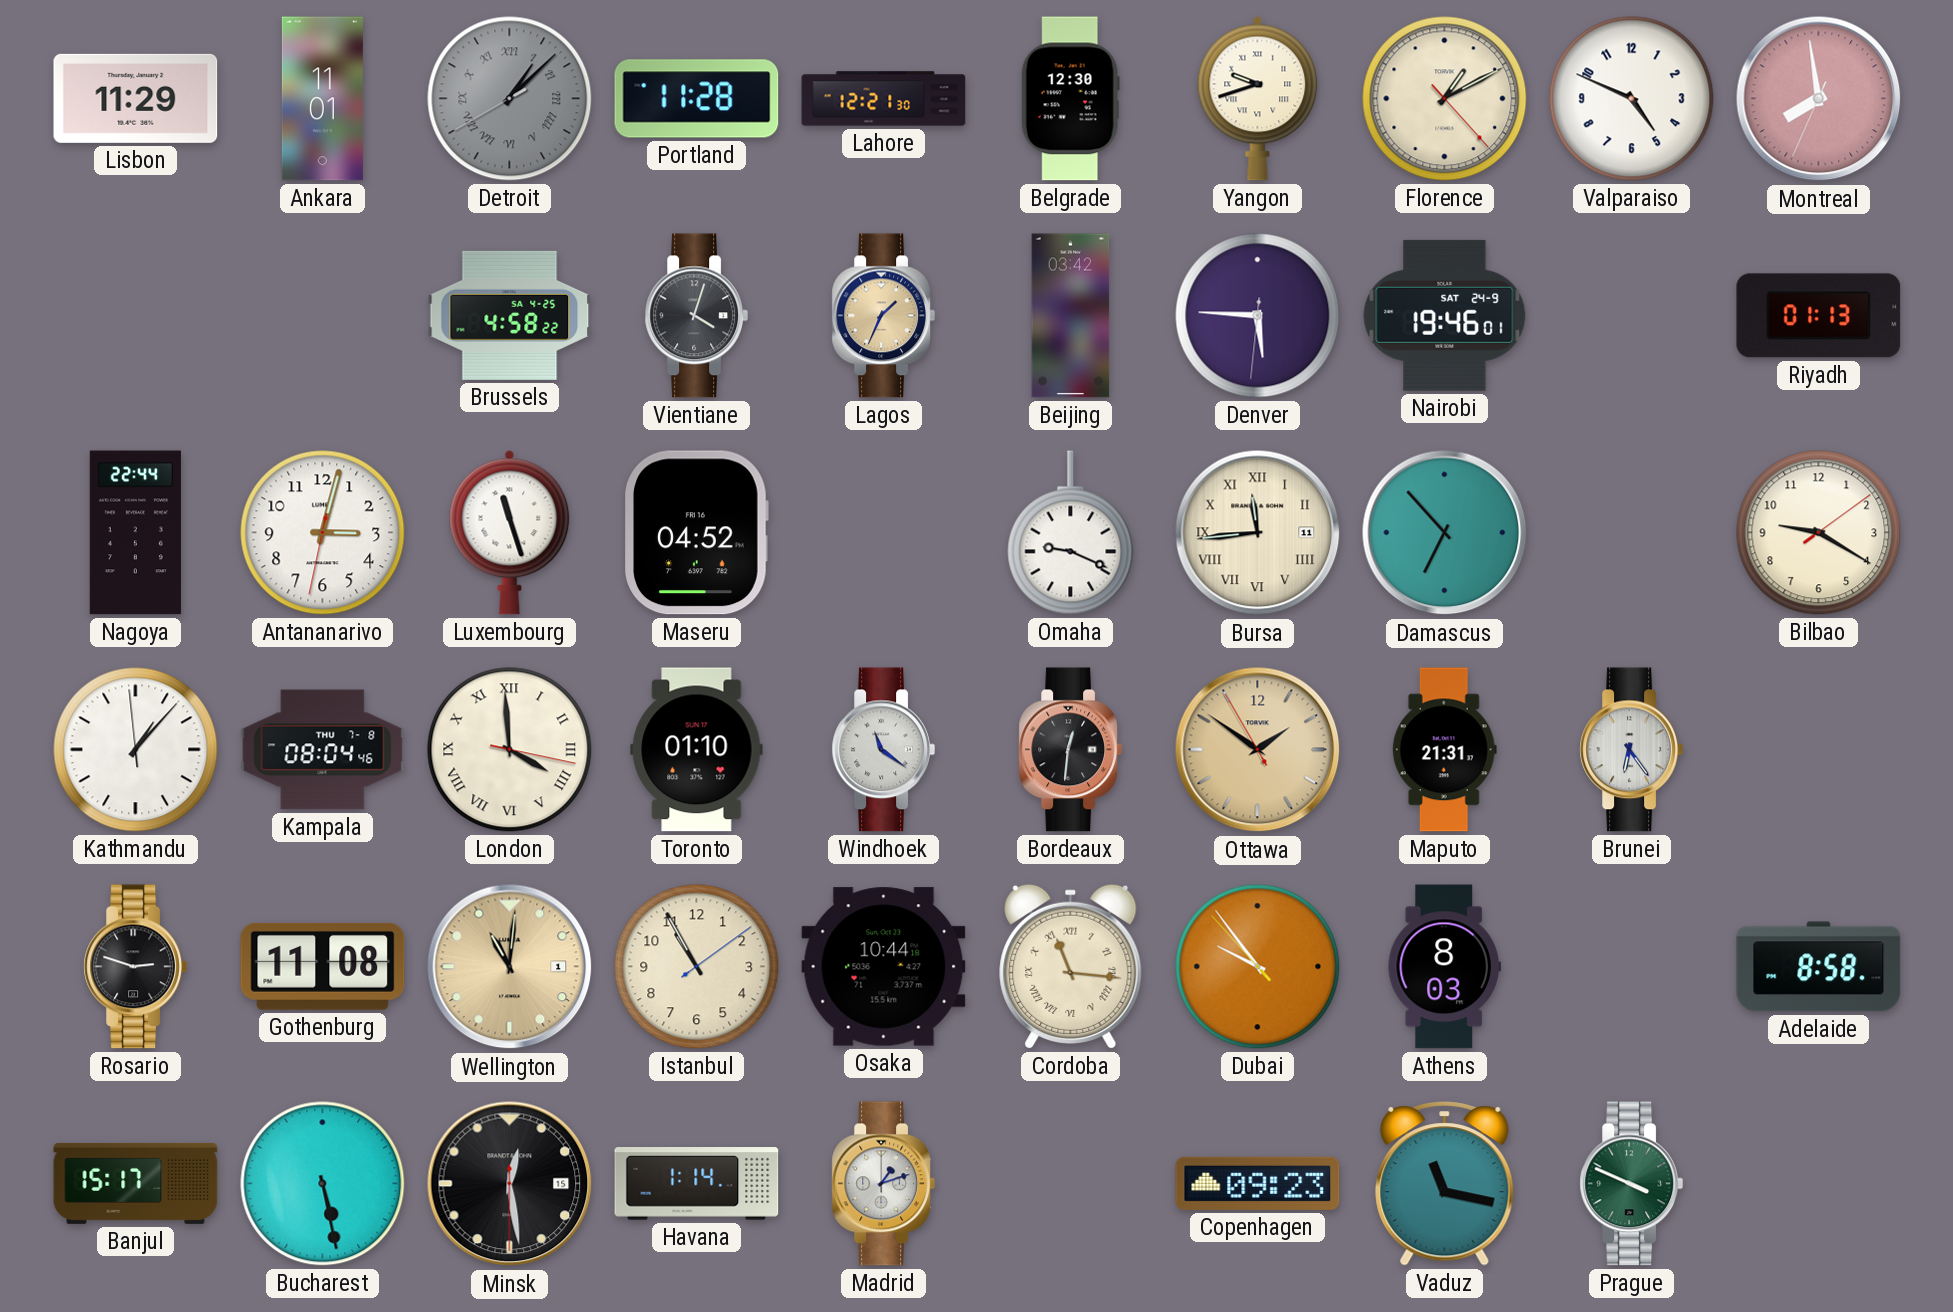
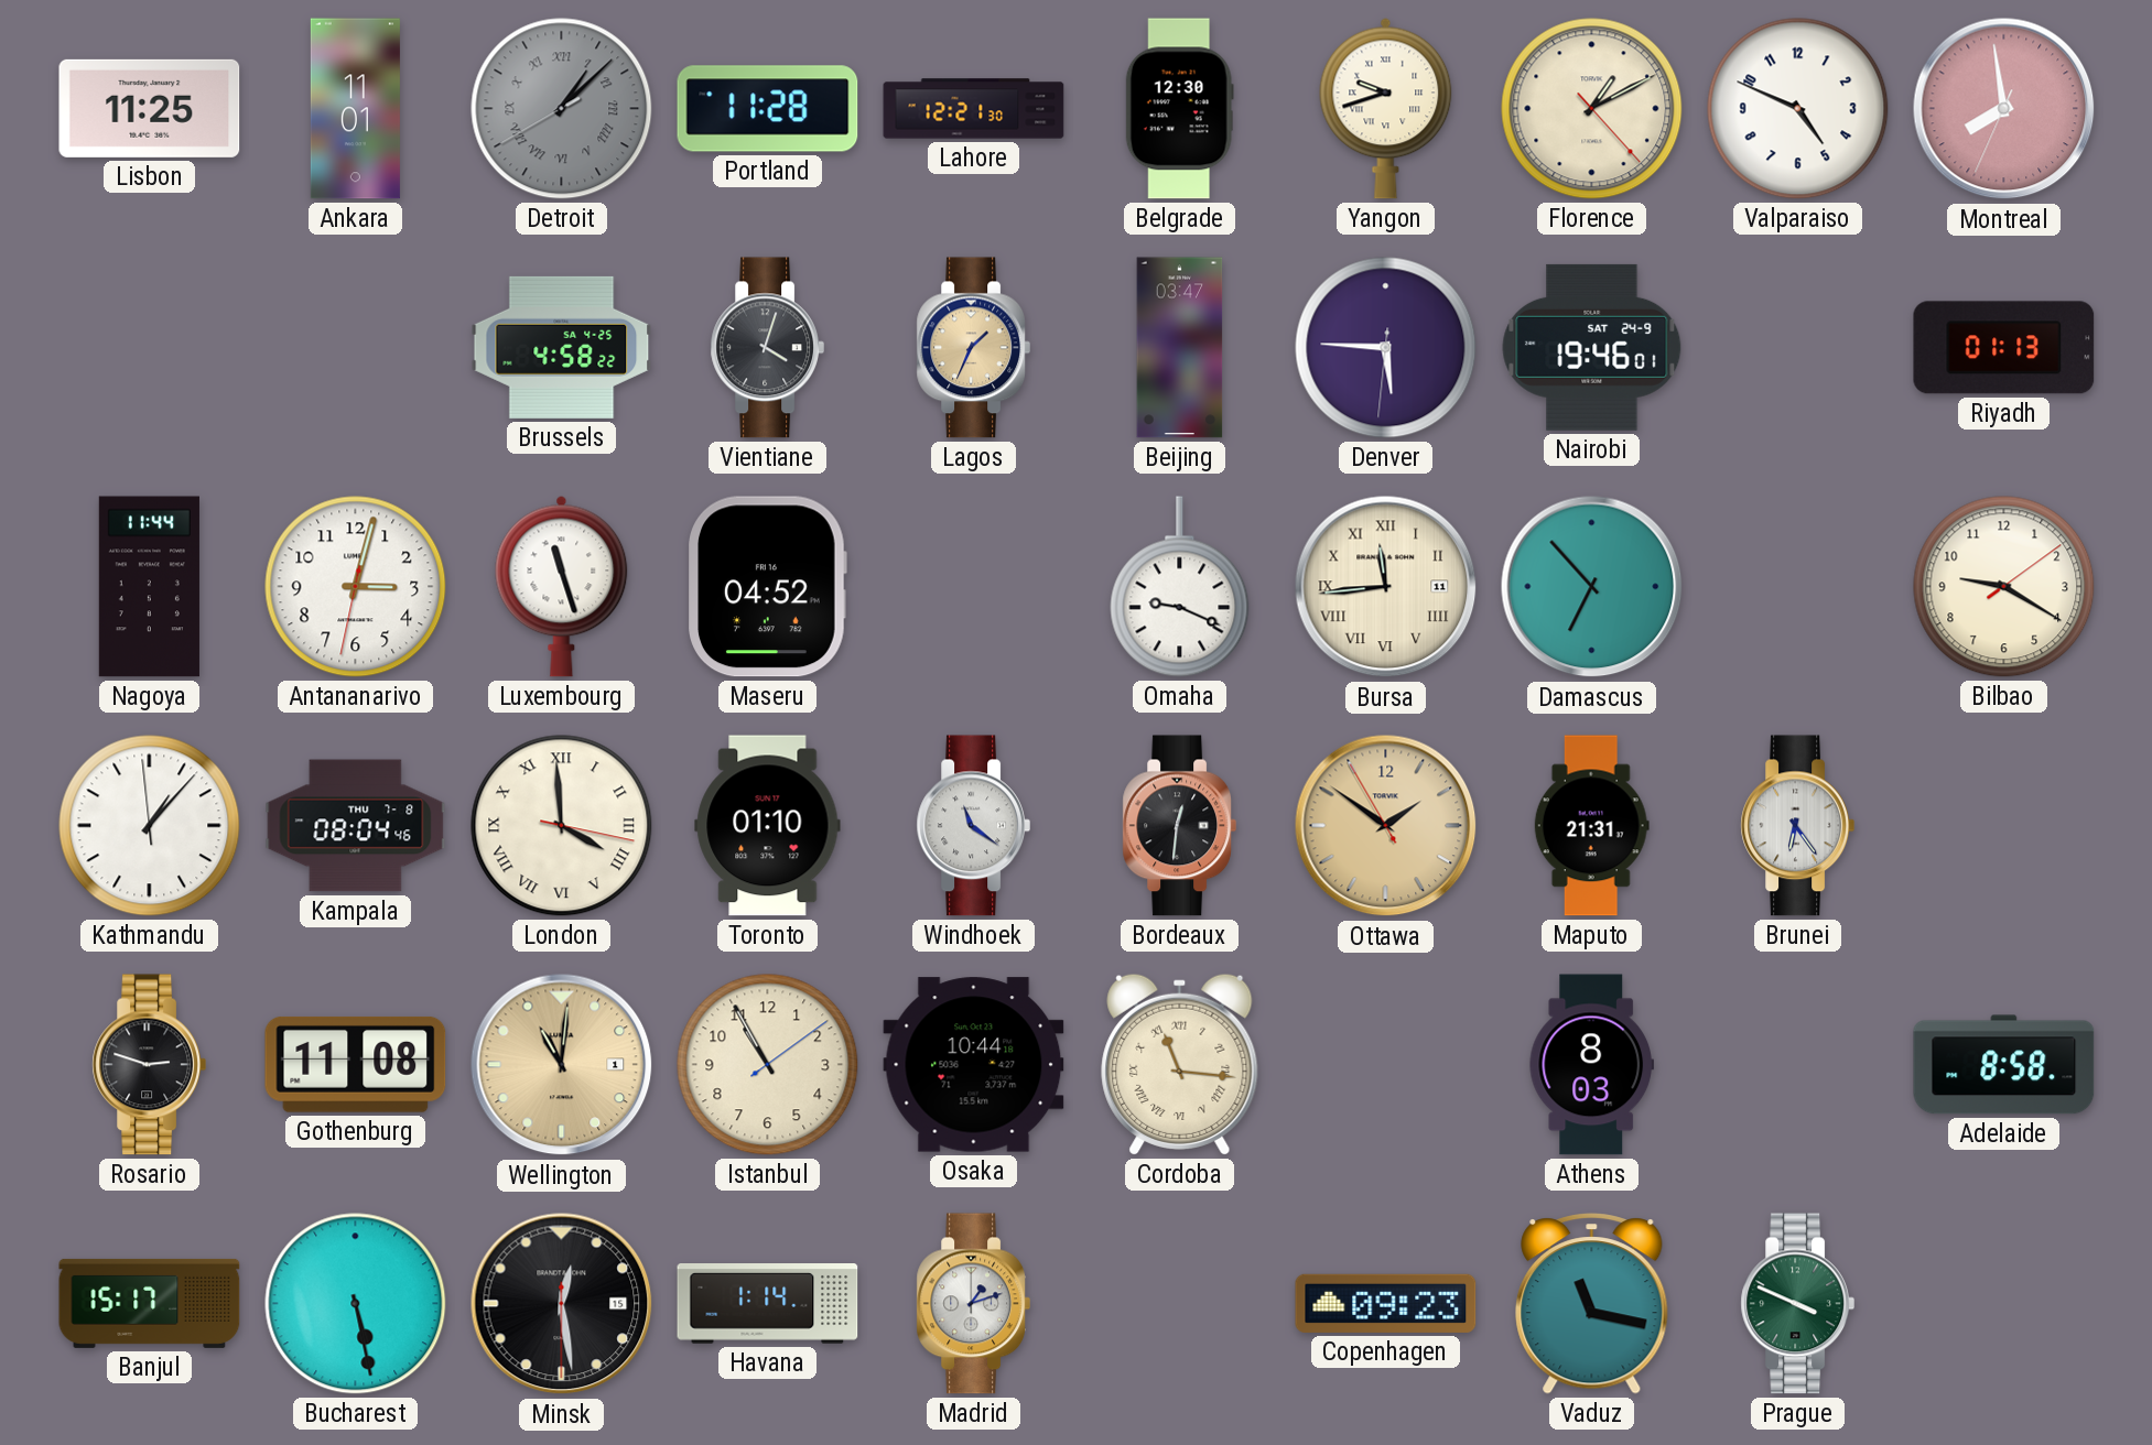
Lisbon: 11:29 -> 11:25 (150, 108)
Beijing: 03:42 -> 03:47 (1180, 348)
Nagoya: 22:44 -> 11:44 (149, 587)
Dubai: 9:53 -> none (1258, 967)
